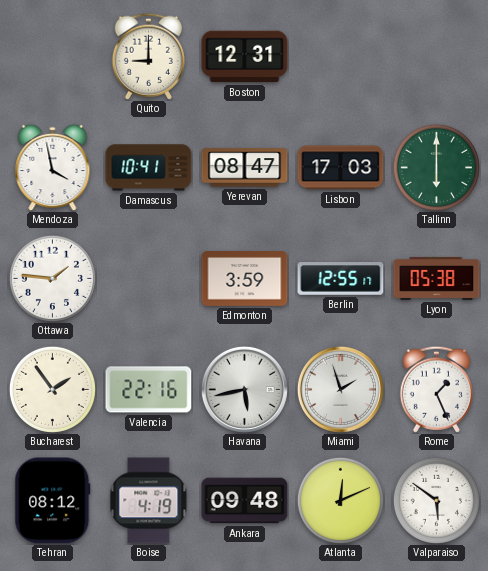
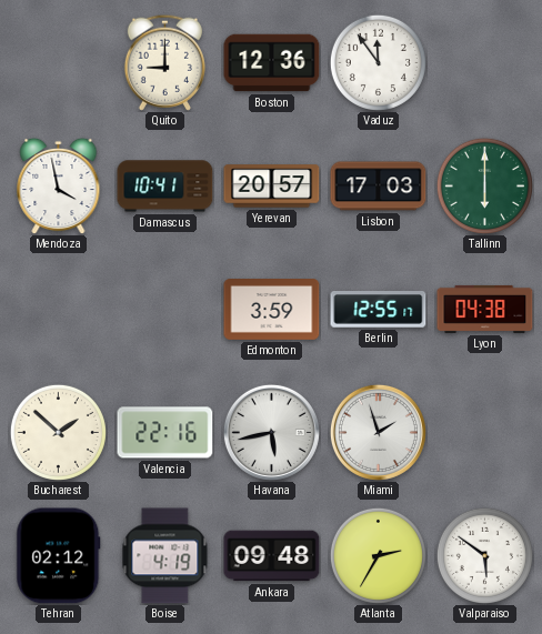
Boston: 12:31 -> 12:36 (272, 63)
Vaduz: none -> 11:54 (378, 62)
Yerevan: 08:47 -> 20:57 (272, 187)
Ottawa: 1:46 -> none (52, 278)
Lyon: 05:38 -> 04:38 (485, 309)
Bucharest: 1:54 -> 1:52 (58, 432)
Rome: 1:26 -> none (436, 389)
Tehran: 08:12 -> 02:12 (59, 556)
Atlanta: 12:11 -> 2:35 (378, 555)
